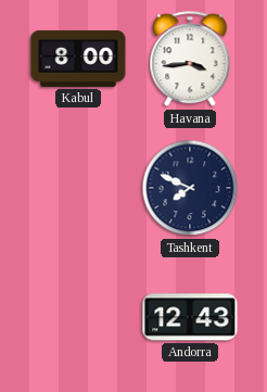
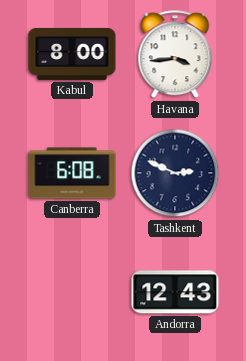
Canberra: none -> 6:08 (72, 173)
Tashkent: 7:49 -> 2:49 (175, 173)
